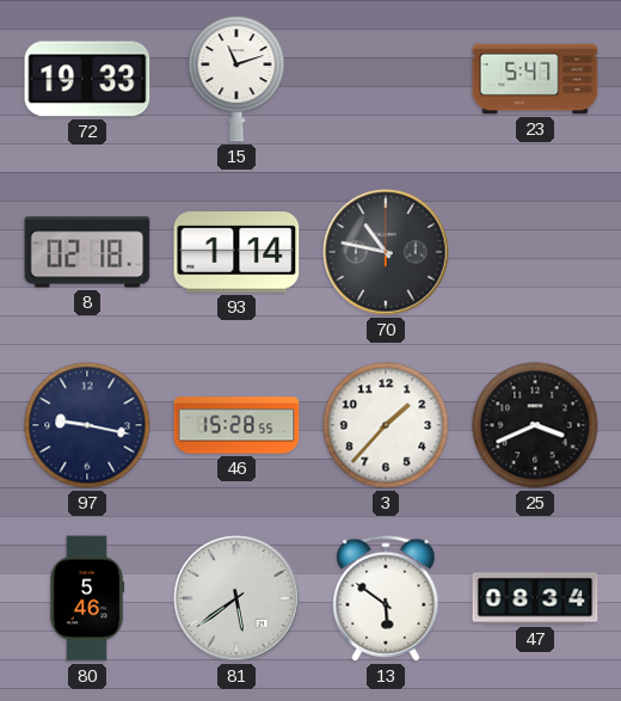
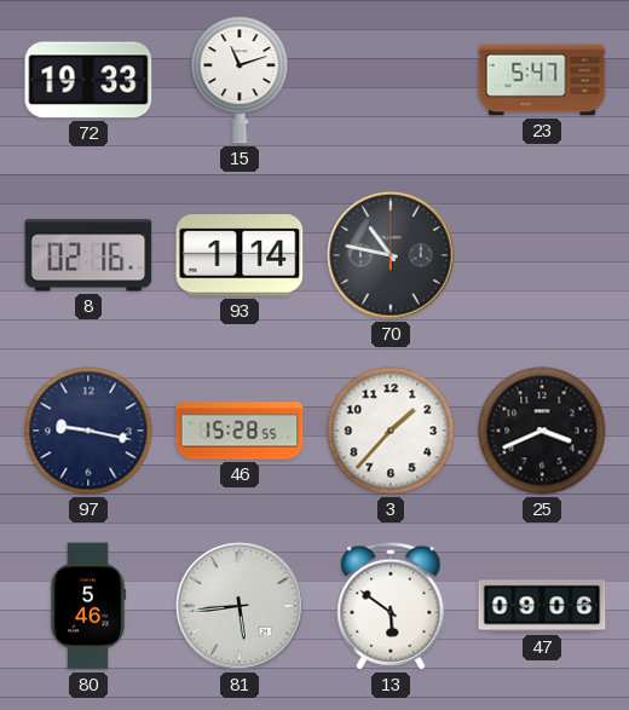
8: 02:18 -> 02:16 (88, 255)
81: 5:39 -> 5:44 (240, 606)
47: 08:34 -> 09:06 (542, 606)
